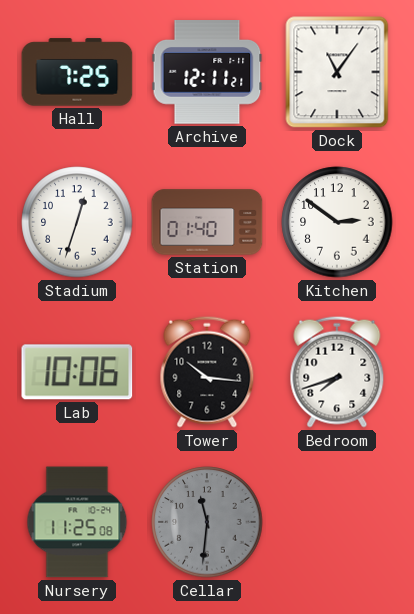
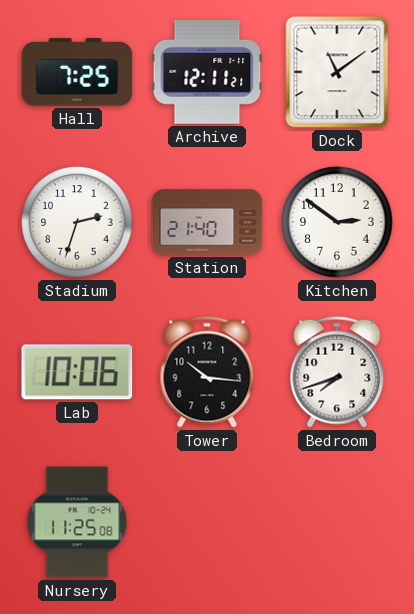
Dock: 11:06 -> 11:09 (337, 72)
Stadium: 12:33 -> 2:33 (77, 222)
Station: 01:40 -> 21:40 (207, 222)
Cellar: 11:31 -> none (207, 522)
